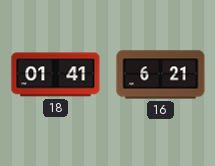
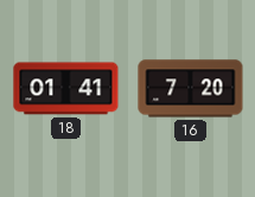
16: 6:21 -> 7:20 (191, 89)
